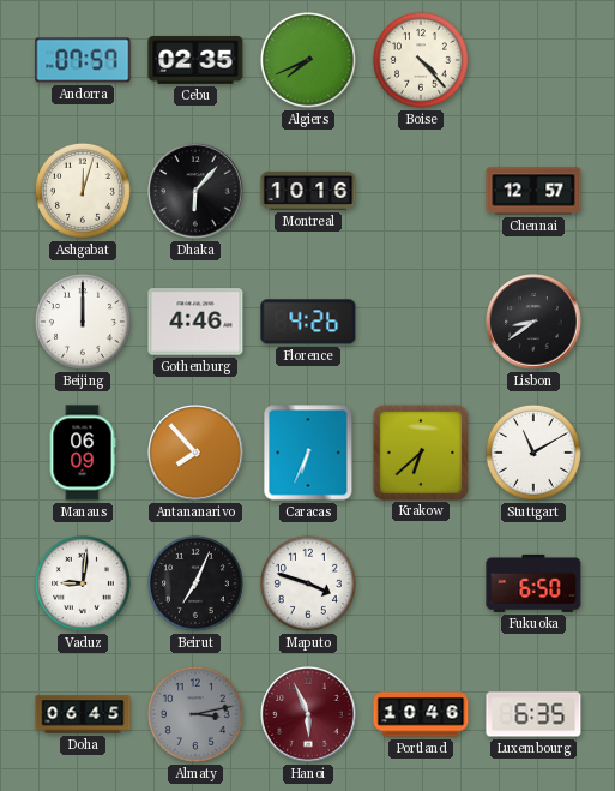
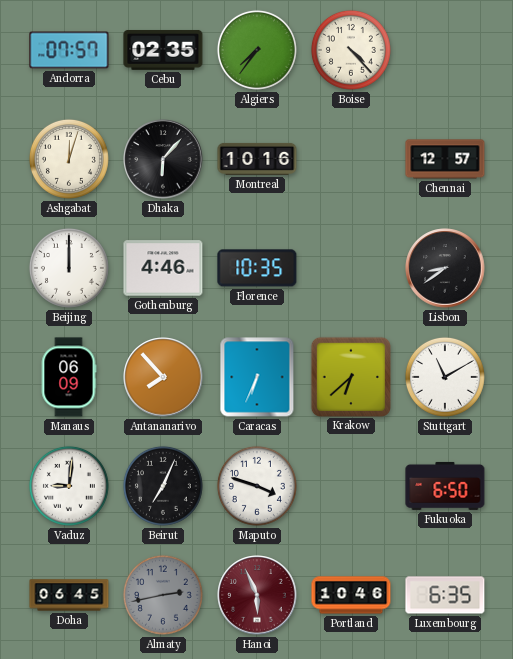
Algiers: 7:41 -> 7:36 (257, 50)
Florence: 4:26 -> 10:35 (257, 268)
Almaty: 3:13 -> 2:43 (163, 595)
